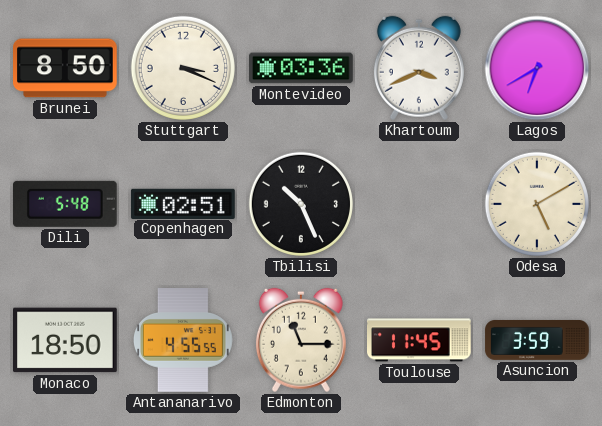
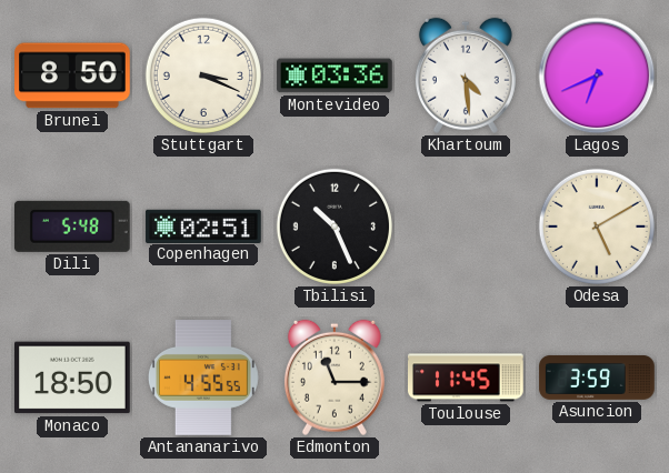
Khartoum: 3:41 -> 4:29 (466, 76)
Lagos: 6:40 -> 6:41 (597, 76)
